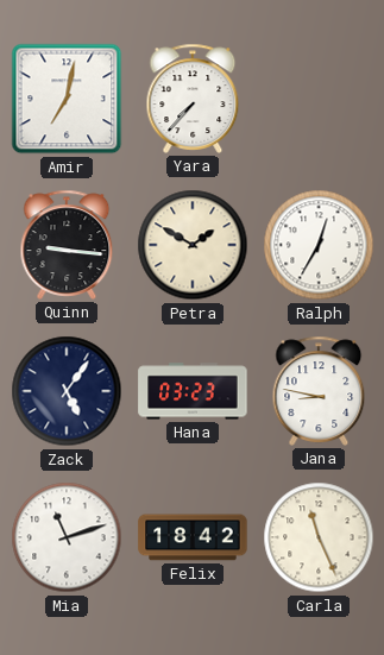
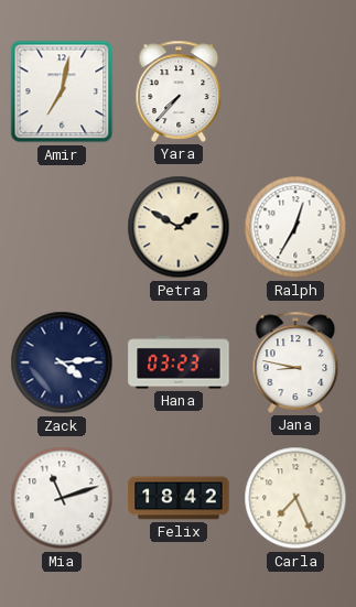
Quinn: 9:16 -> none (67, 245)
Zack: 5:06 -> 4:14 (62, 362)
Carla: 11:26 -> 7:26 (295, 498)
